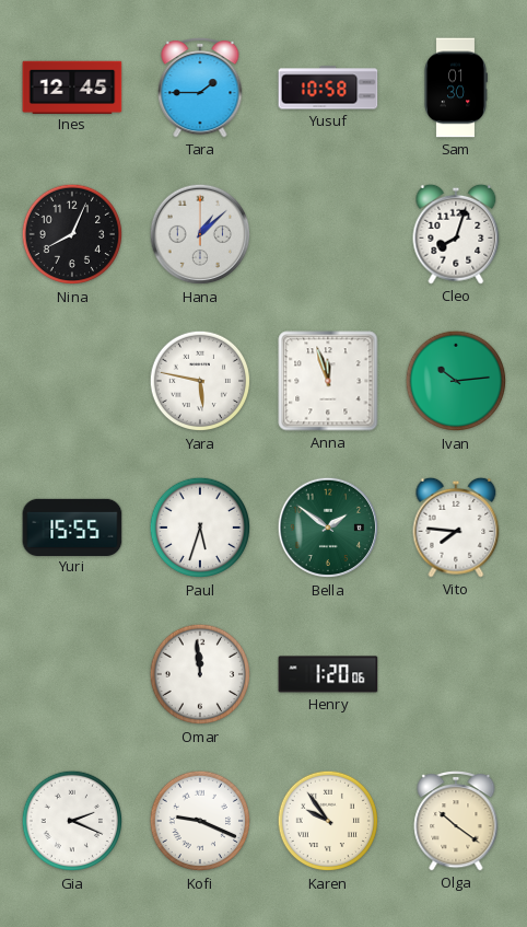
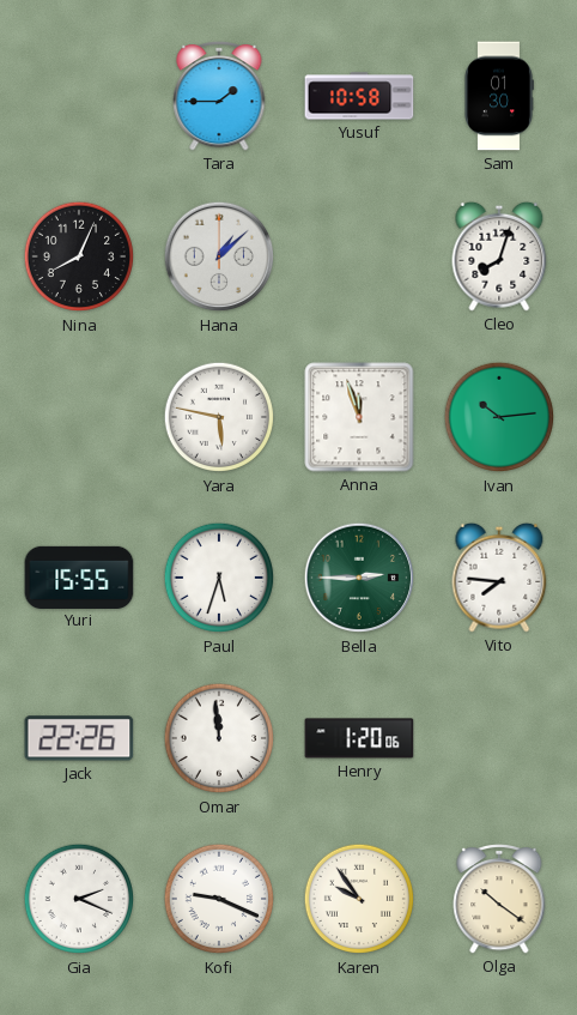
Ines: 12:45 -> none (72, 86)
Bella: 1:51 -> 2:45 (359, 578)
Jack: none -> 22:26 (79, 738)
